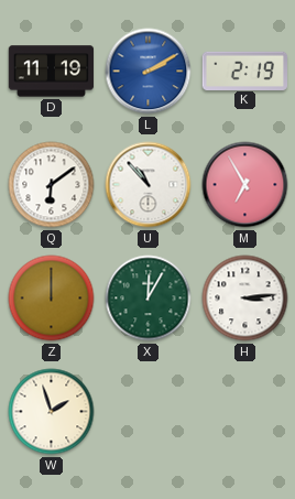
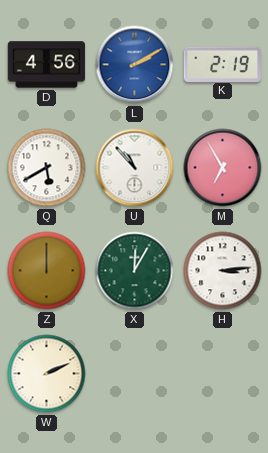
D: 11:19 -> 4:56 (47, 65)
Q: 6:09 -> 5:40 (47, 168)
W: 1:57 -> 2:11 (47, 374)
